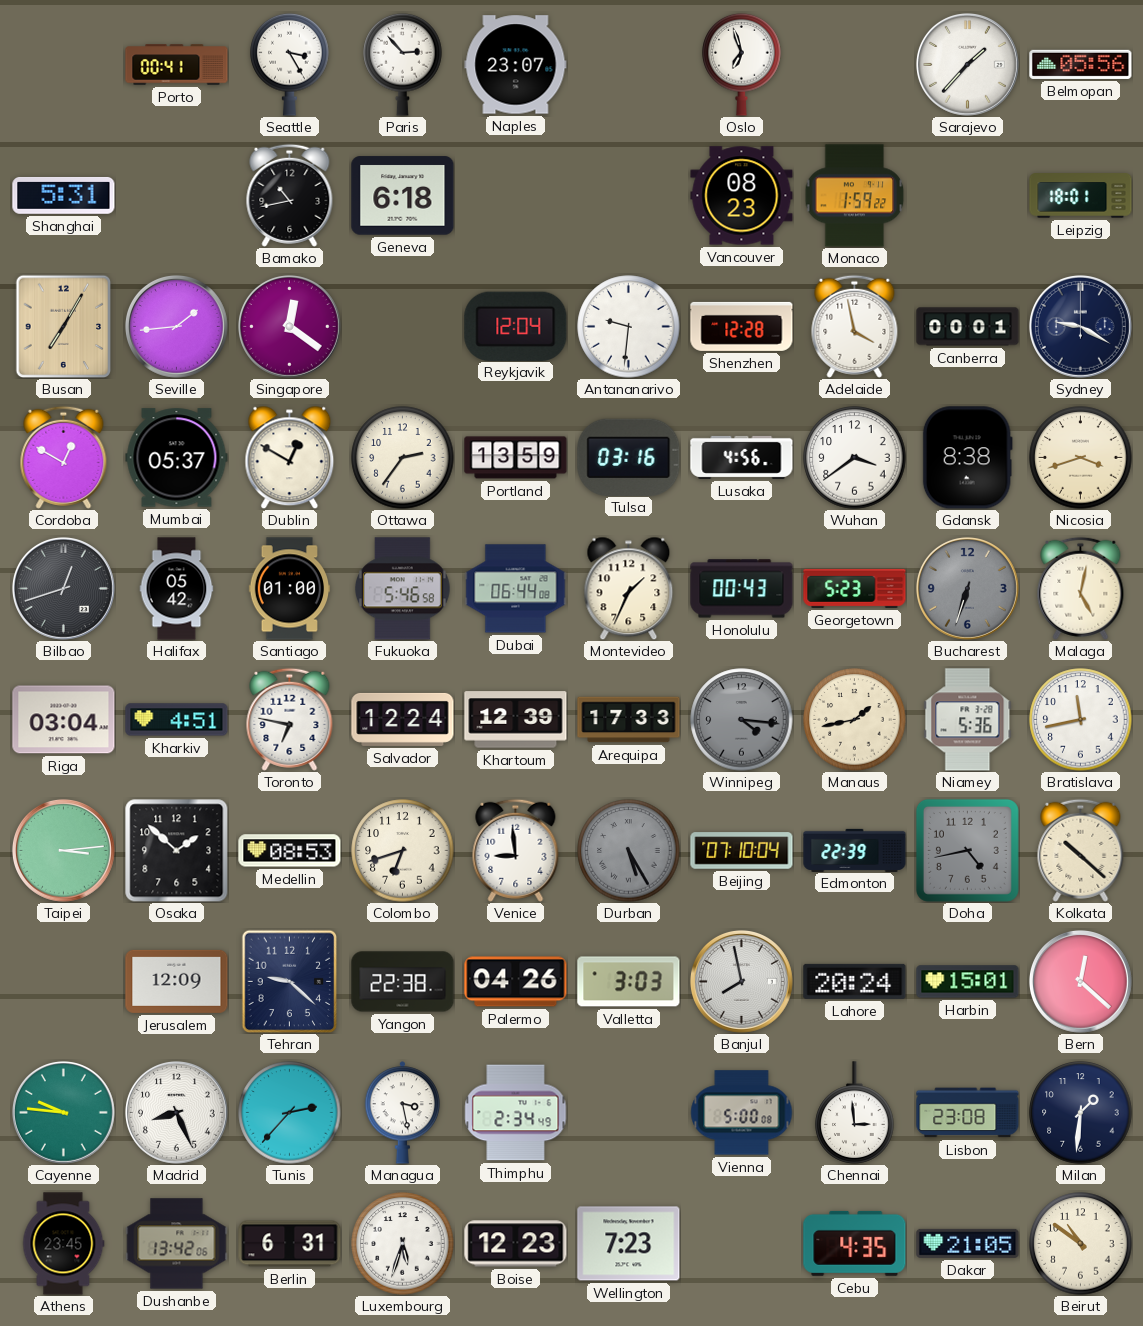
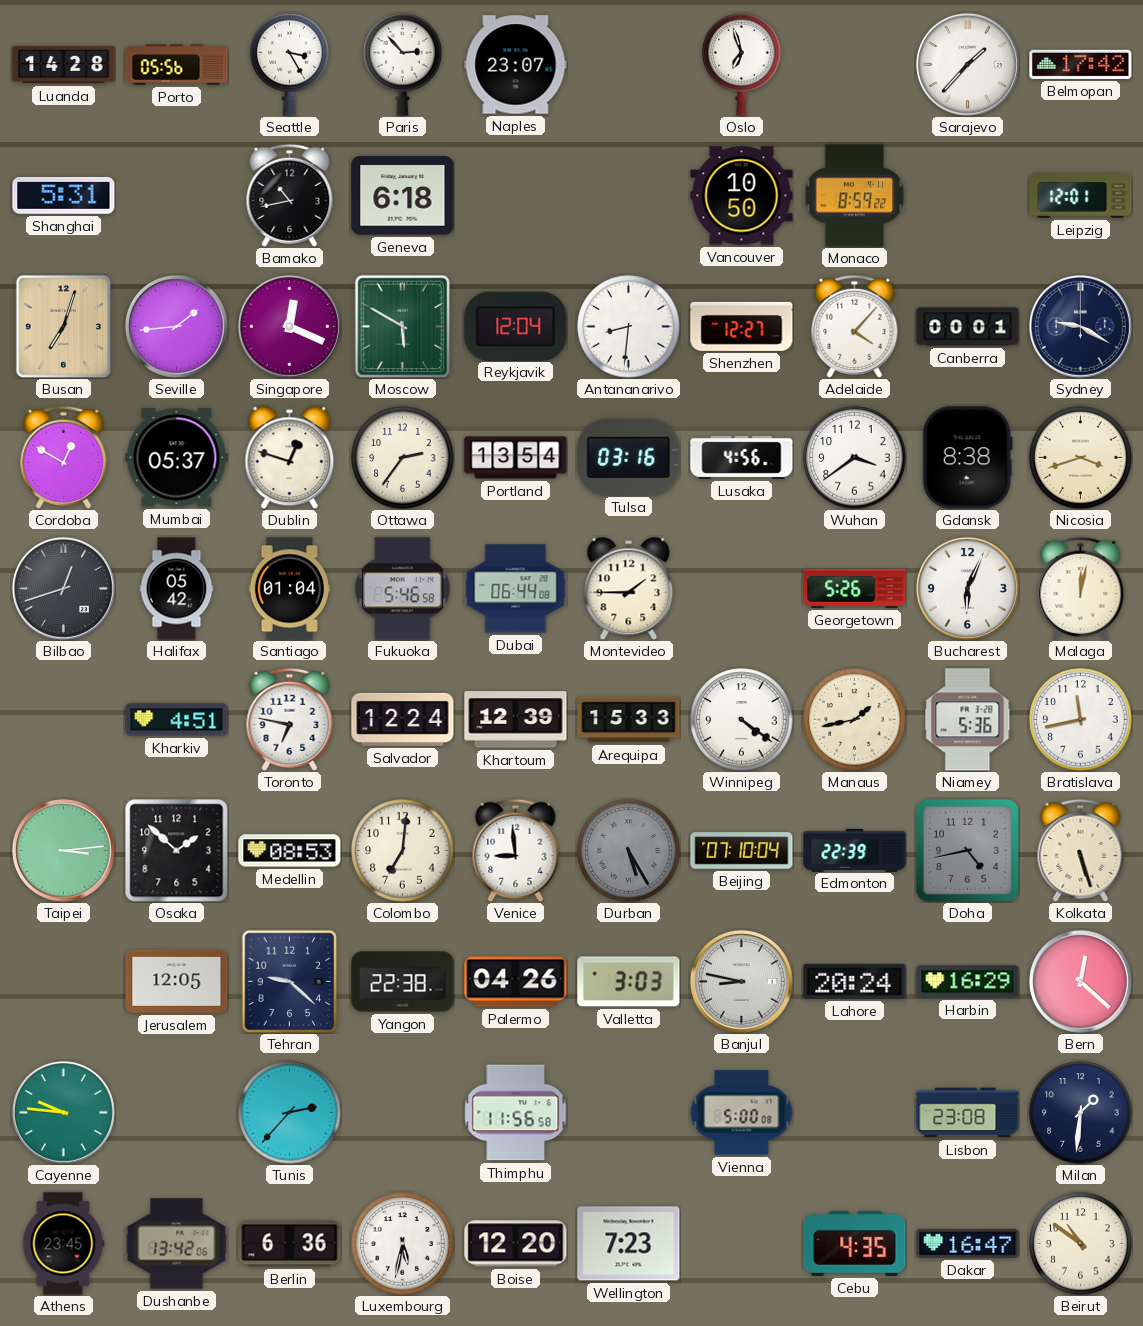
Luanda: none -> 14:28 (64, 65)
Porto: 00:41 -> 05:56 (177, 65)
Belmopan: 05:56 -> 17:42 (1081, 64)
Vancouver: 08:23 -> 10:50 (742, 196)
Monaco: 1:59 -> 8:59 (855, 196)
Leipzig: 18:01 -> 12:01 (1081, 196)
Busan: 7:05 -> 7:03 (64, 326)
Singapore: 12:21 -> 12:19 (289, 326)
Moscow: none -> 5:50 (403, 326)
Antananarivo: 9:31 -> 8:31 (629, 327)
Shenzhen: 12:28 -> 12:27 (742, 326)
Adelaide: 3:58 -> 4:07 (855, 326)
Dublin: 12:50 -> 12:48 (290, 457)
Portland: 13:59 -> 13:54 (516, 458)
Santiago: 01:00 -> 01:04 (290, 589)
Montevideo: 1:34 -> 1:45 (629, 588)
Honolulu: 00:43 -> none (742, 589)
Georgetown: 5:23 -> 5:26 (855, 588)
Bucharest: 6:33 -> 6:04 (967, 588)
Bucharest dial: grey -> white (967, 588)
Malaga: 5:02 -> 12:02 (1081, 588)
Riga: 03:04 -> none (64, 720)
Arequipa: 17:33 -> 15:33 (629, 720)
Winnipeg: 4:16 -> 4:21 (742, 720)
Winnipeg dial: grey -> white (742, 720)
Colombo: 6:42 -> 7:01 (403, 851)
Kolkata: 10:22 -> 5:27 (1081, 850)
Jerusalem: 12:09 -> 12:05 (177, 981)
Banjul: 7:58 -> 8:47 (741, 981)
Harbin: 15:01 -> 16:29 (968, 982)
Madrid: 8:26 -> none (176, 1112)
Managua: 3:28 -> none (403, 1113)
Thimphu: 2:34 -> 11:56 (516, 1113)
Chennai: 2:59 -> none (855, 1113)
Berlin: 6:31 -> 6:36 (290, 1244)
Luxembourg: 5:33 -> 5:32 (403, 1244)
Boise: 12:23 -> 12:20 (516, 1244)
Dakar: 21:05 -> 16:47 (968, 1243)
